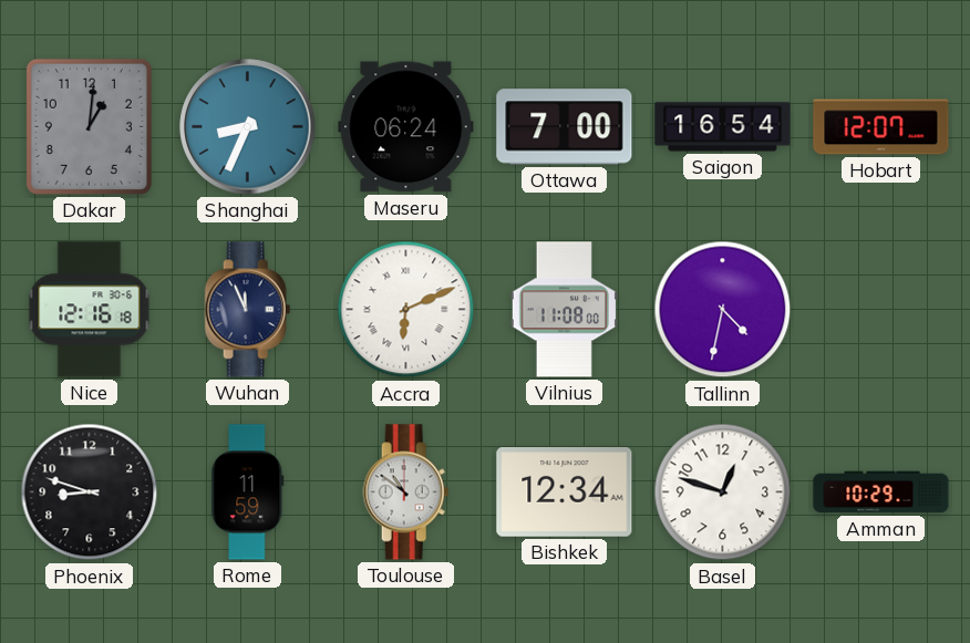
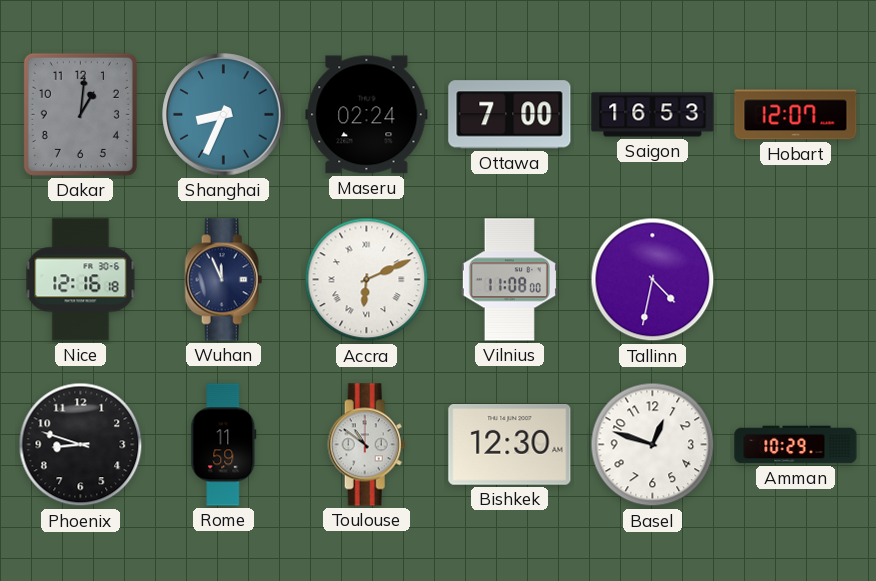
Maseru: 06:24 -> 02:24 (367, 115)
Saigon: 16:54 -> 16:53 (653, 115)
Bishkek: 12:34 -> 12:30 (510, 445)
